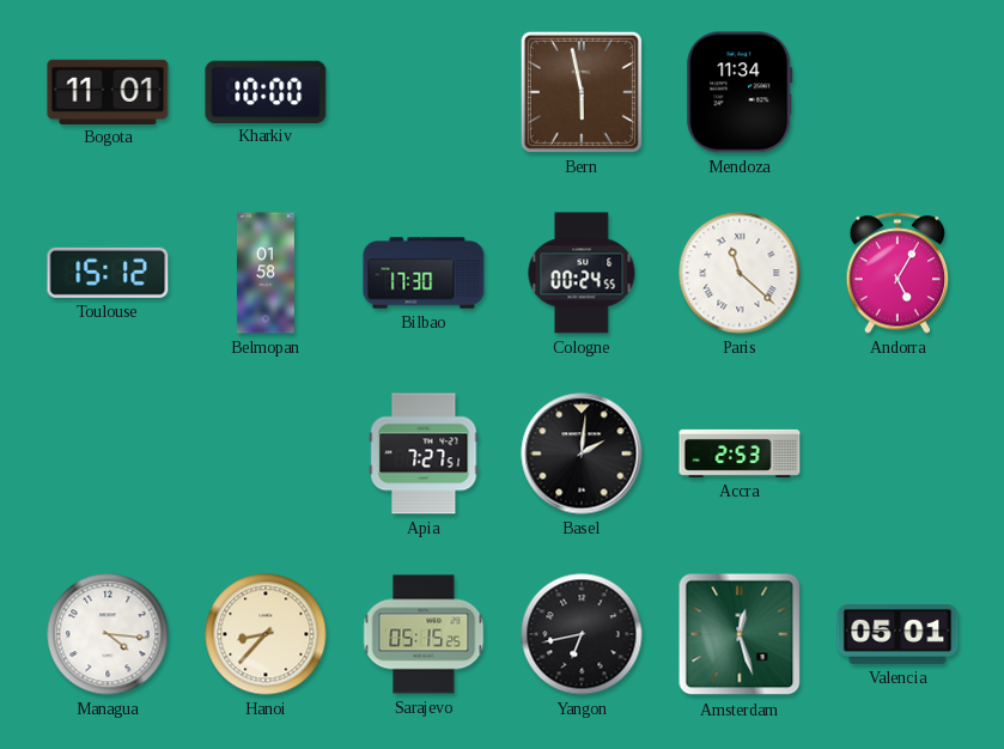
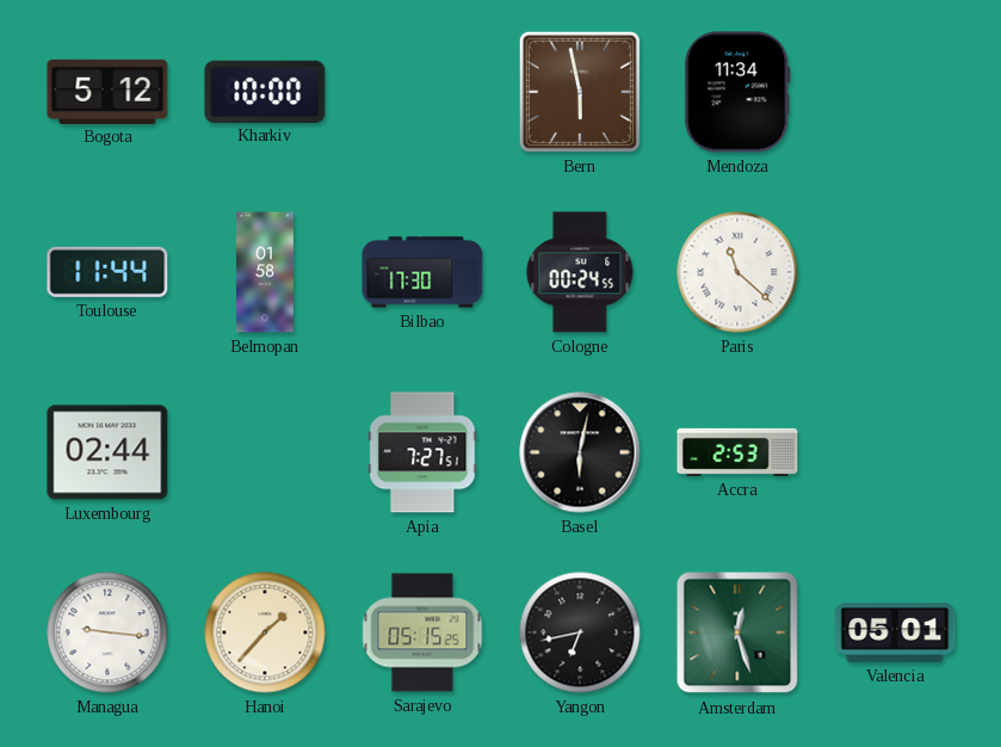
Bogota: 11:01 -> 5:12 (107, 91)
Toulouse: 15:12 -> 11:44 (107, 272)
Andorra: 5:05 -> none (897, 273)
Luxembourg: none -> 02:44 (107, 452)
Basel: 2:01 -> 6:02 (580, 452)
Managua: 4:16 -> 9:16 (107, 632)
Hanoi: 8:37 -> 1:37 (265, 632)
